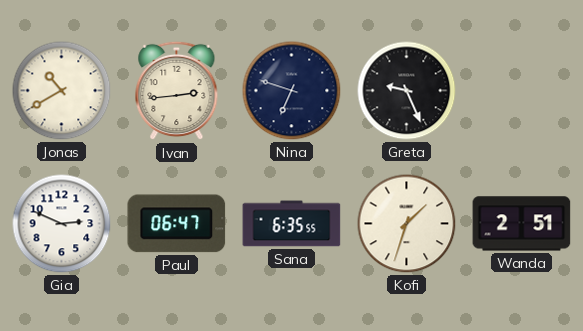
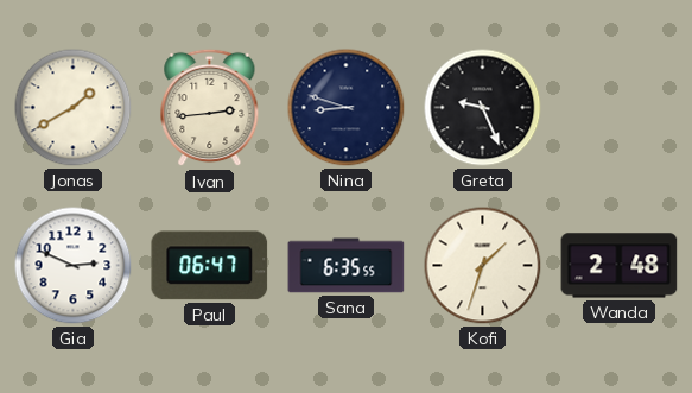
Jonas: 10:40 -> 1:40 (74, 108)
Nina: 6:48 -> 8:48 (347, 108)
Wanda: 2:51 -> 2:48 (620, 266)
